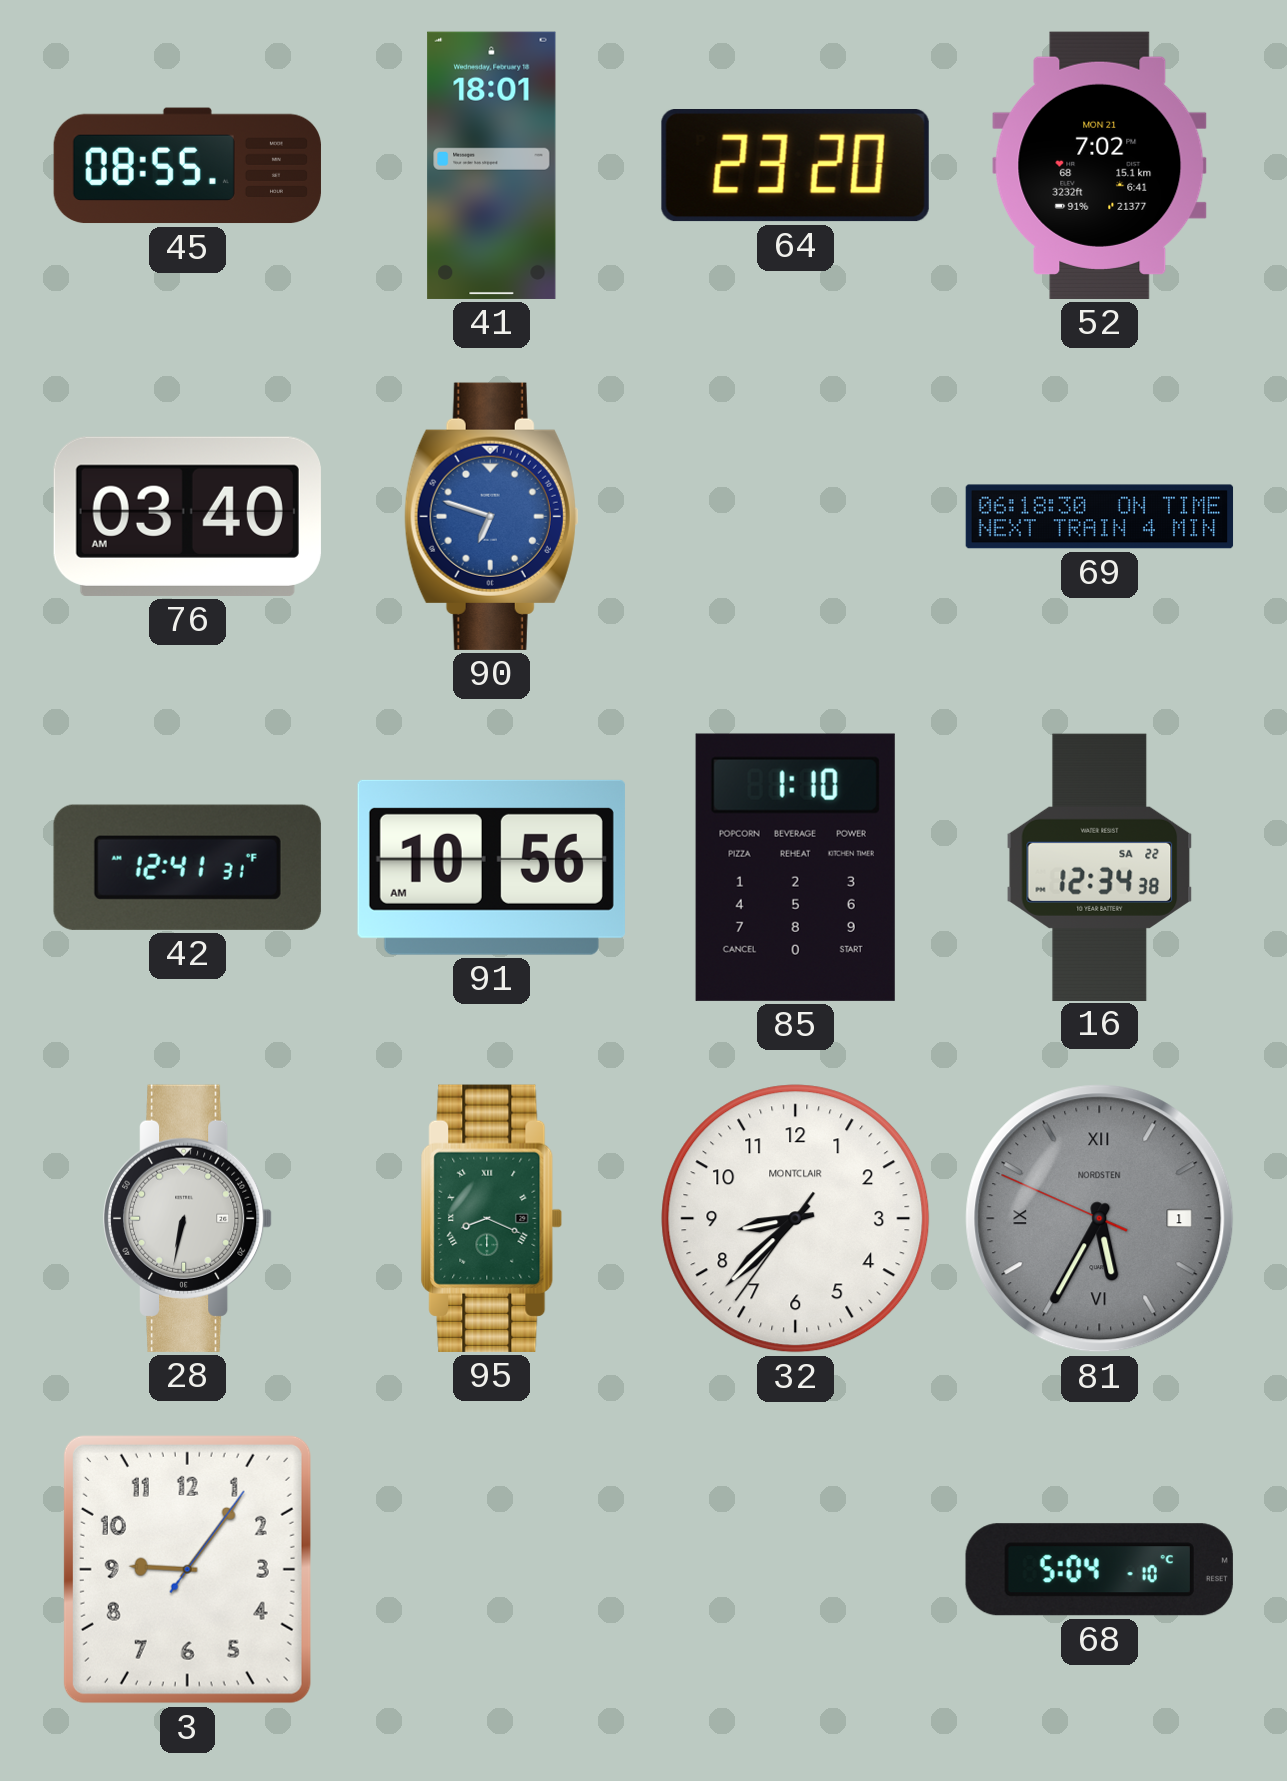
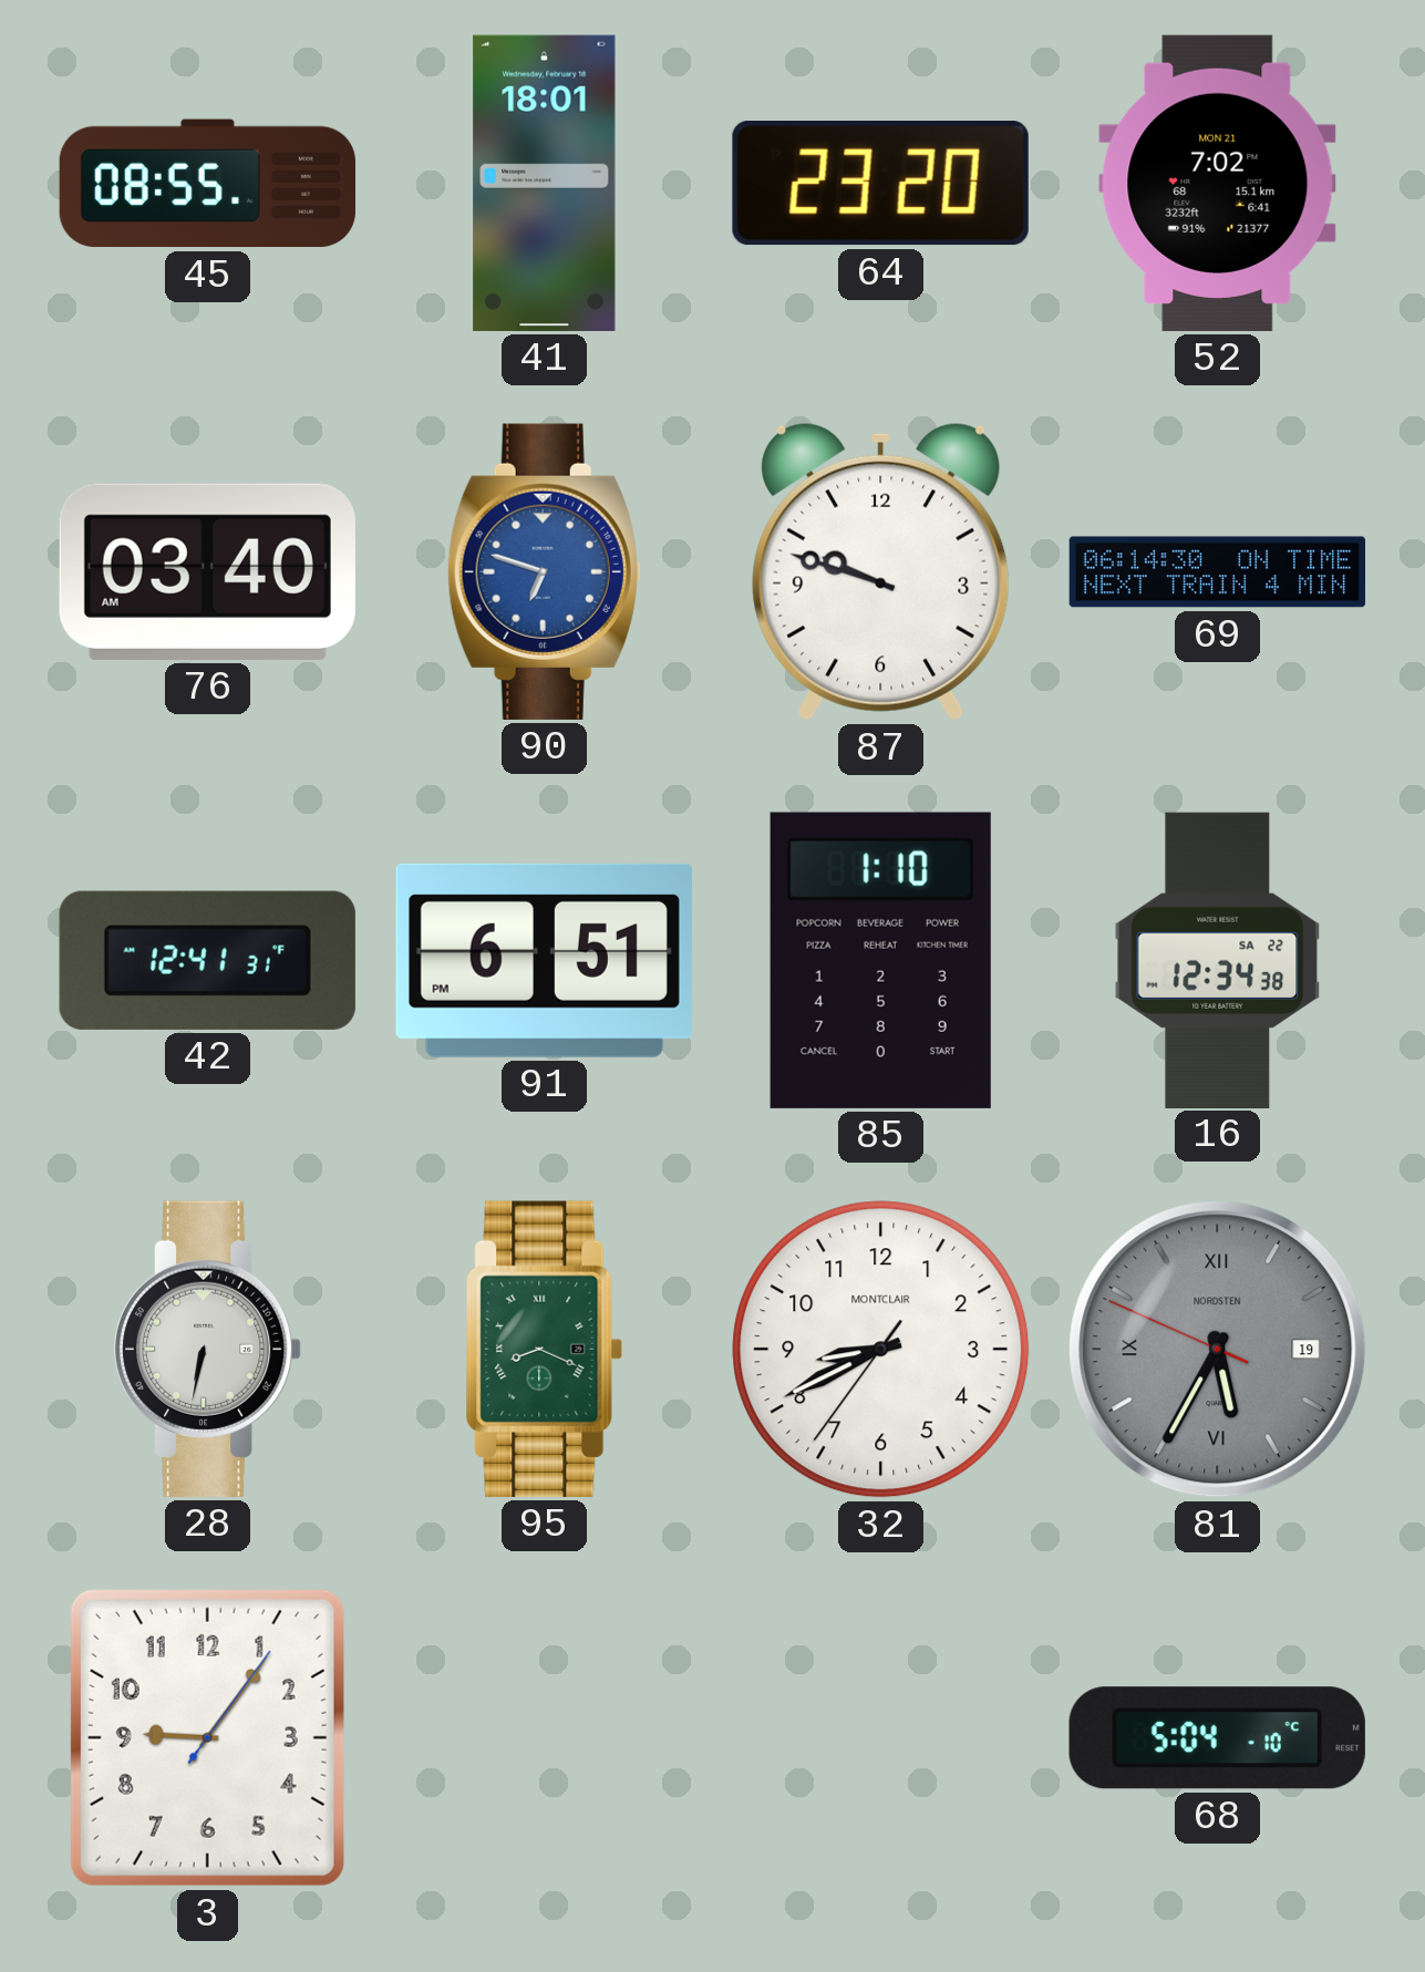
87: none -> 9:48 (881, 571)
69: 06:18 -> 06:14 (1218, 572)
91: 10:56 -> 6:51 (544, 960)
32: 8:37 -> 8:40 (881, 1350)
81 date: 1 -> 19 (1218, 1350)
